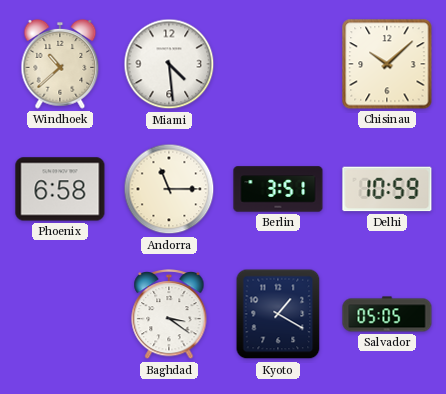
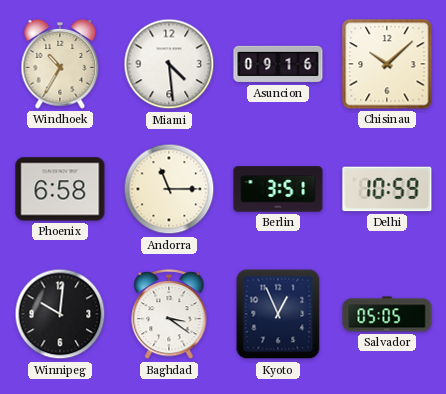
Windhoek: 10:38 -> 10:35 (60, 64)
Asuncion: none -> 09:16 (278, 64)
Winnipeg: none -> 10:01 (60, 314)
Kyoto: 1:20 -> 12:56 (278, 314)
